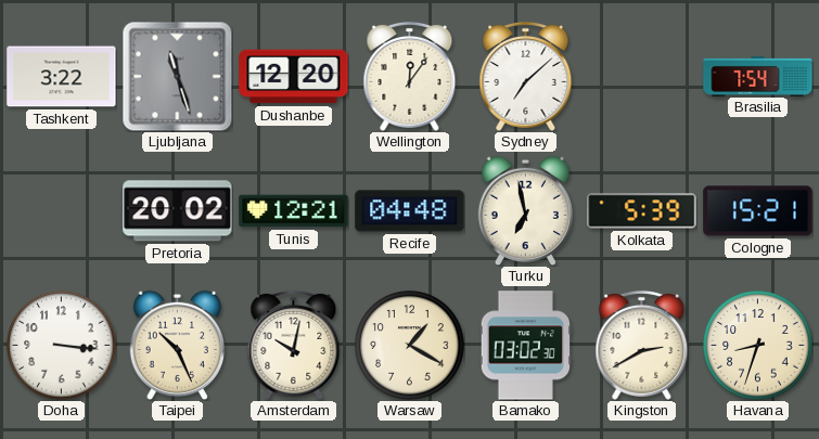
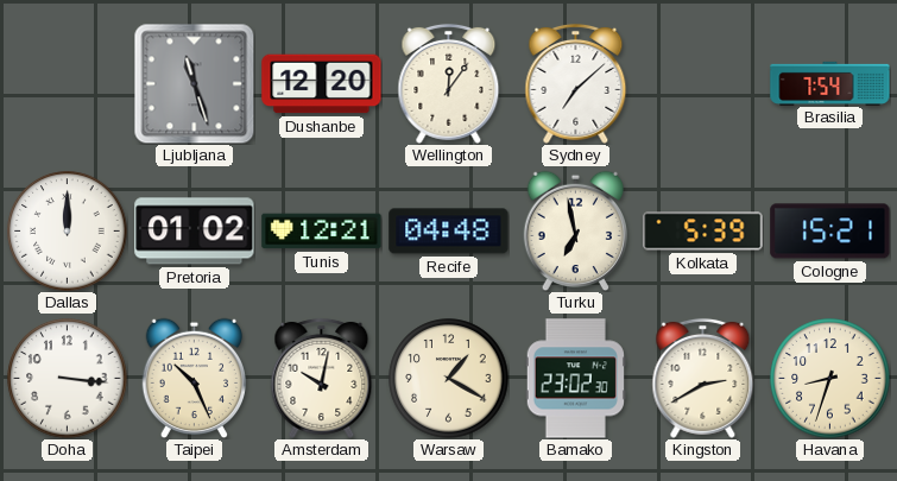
Tashkent: 3:22 -> none (62, 77)
Dallas: none -> 12:00 (68, 232)
Pretoria: 20:02 -> 01:02 (195, 232)
Bamako: 03:02 -> 23:02 (575, 379)
